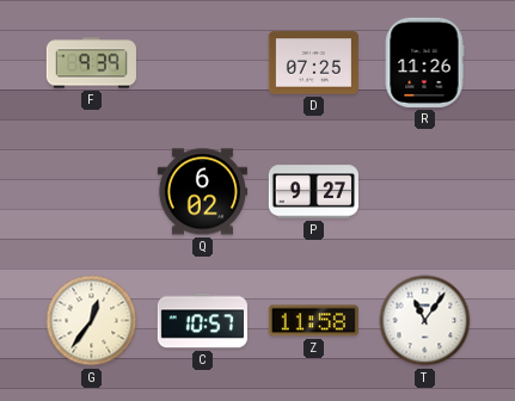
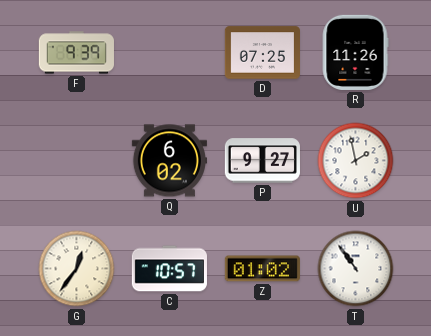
U: none -> 1:58 (356, 161)
Z: 11:58 -> 01:02 (262, 269)
T: 11:06 -> 10:54 (356, 269)
